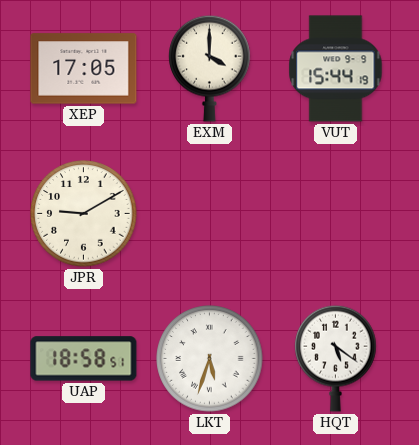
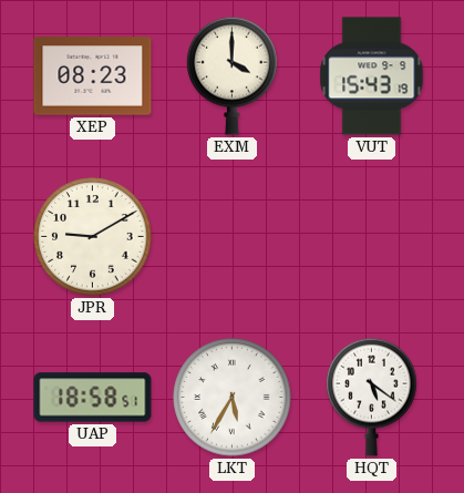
XEP: 17:05 -> 08:23 (93, 76)
VUT: 15:44 -> 15:43 (372, 76)
LKT: 5:33 -> 5:35 (233, 398)
